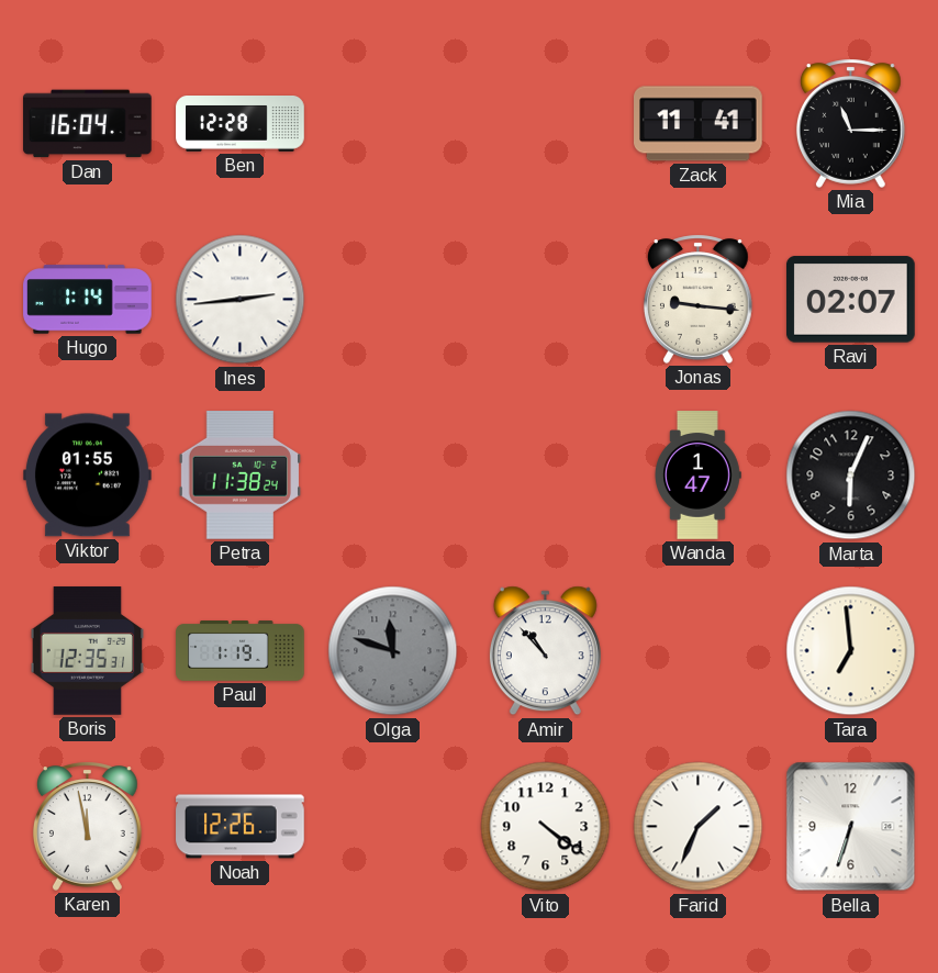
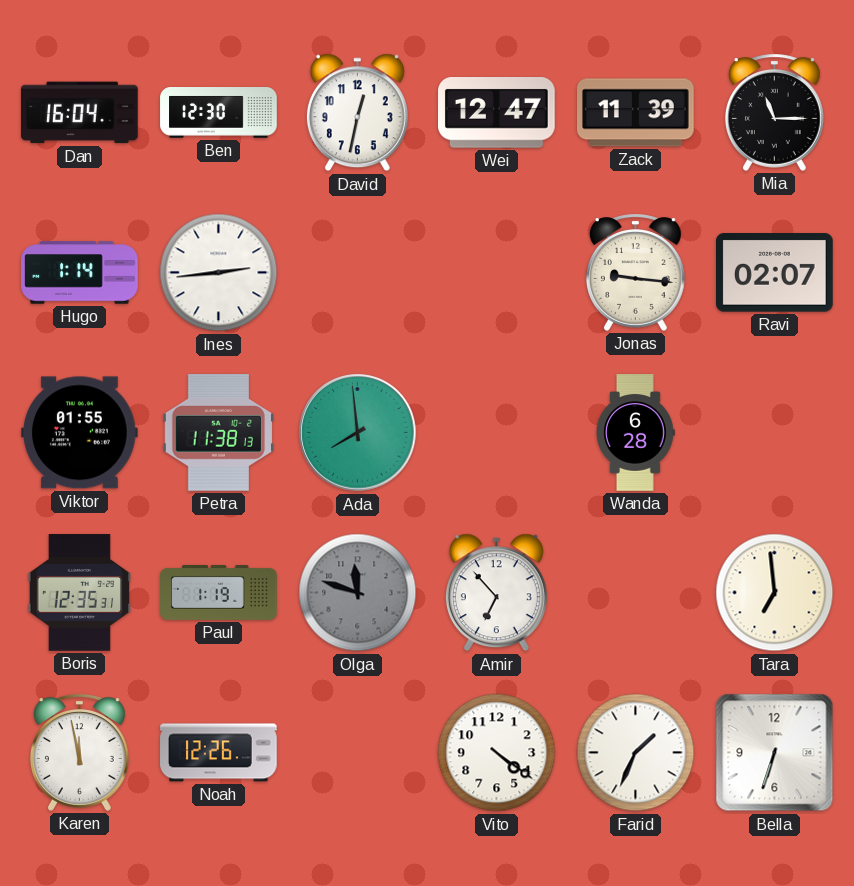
Ben: 12:28 -> 12:30 (219, 113)
David: none -> 12:32 (357, 113)
Wei: none -> 12:47 (497, 113)
Zack: 11:41 -> 11:39 (636, 113)
Petra: 11:38:24 -> 11:38:13 (218, 433)
Ada: none -> 7:59 (358, 433)
Wanda: 1:47 -> 6:28 (636, 433)
Marta: 6:04 -> none (851, 476)
Amir: 10:53 -> 6:53 (496, 593)
